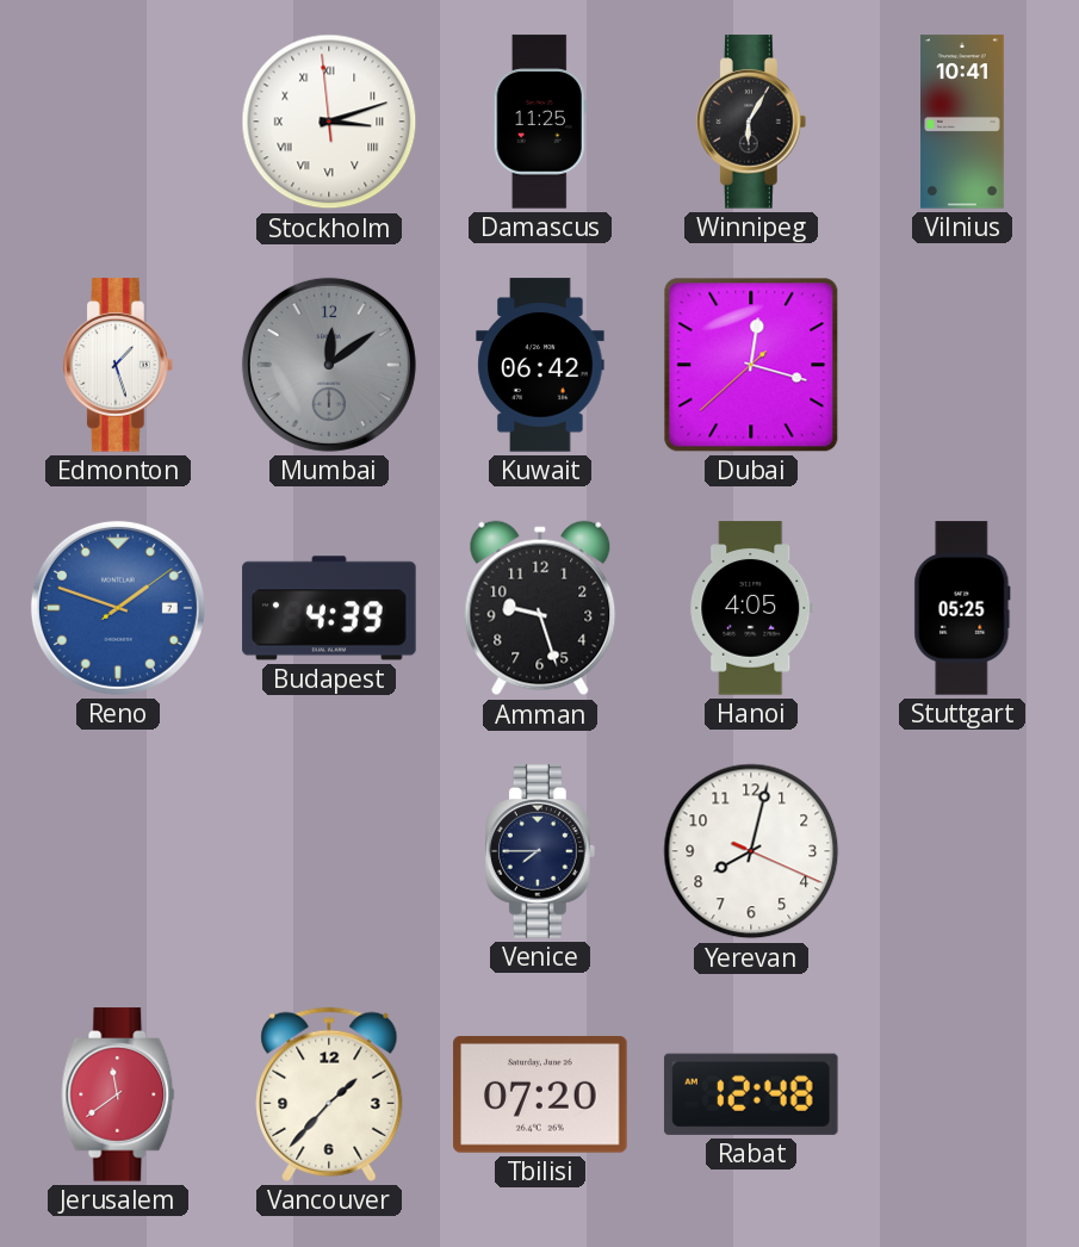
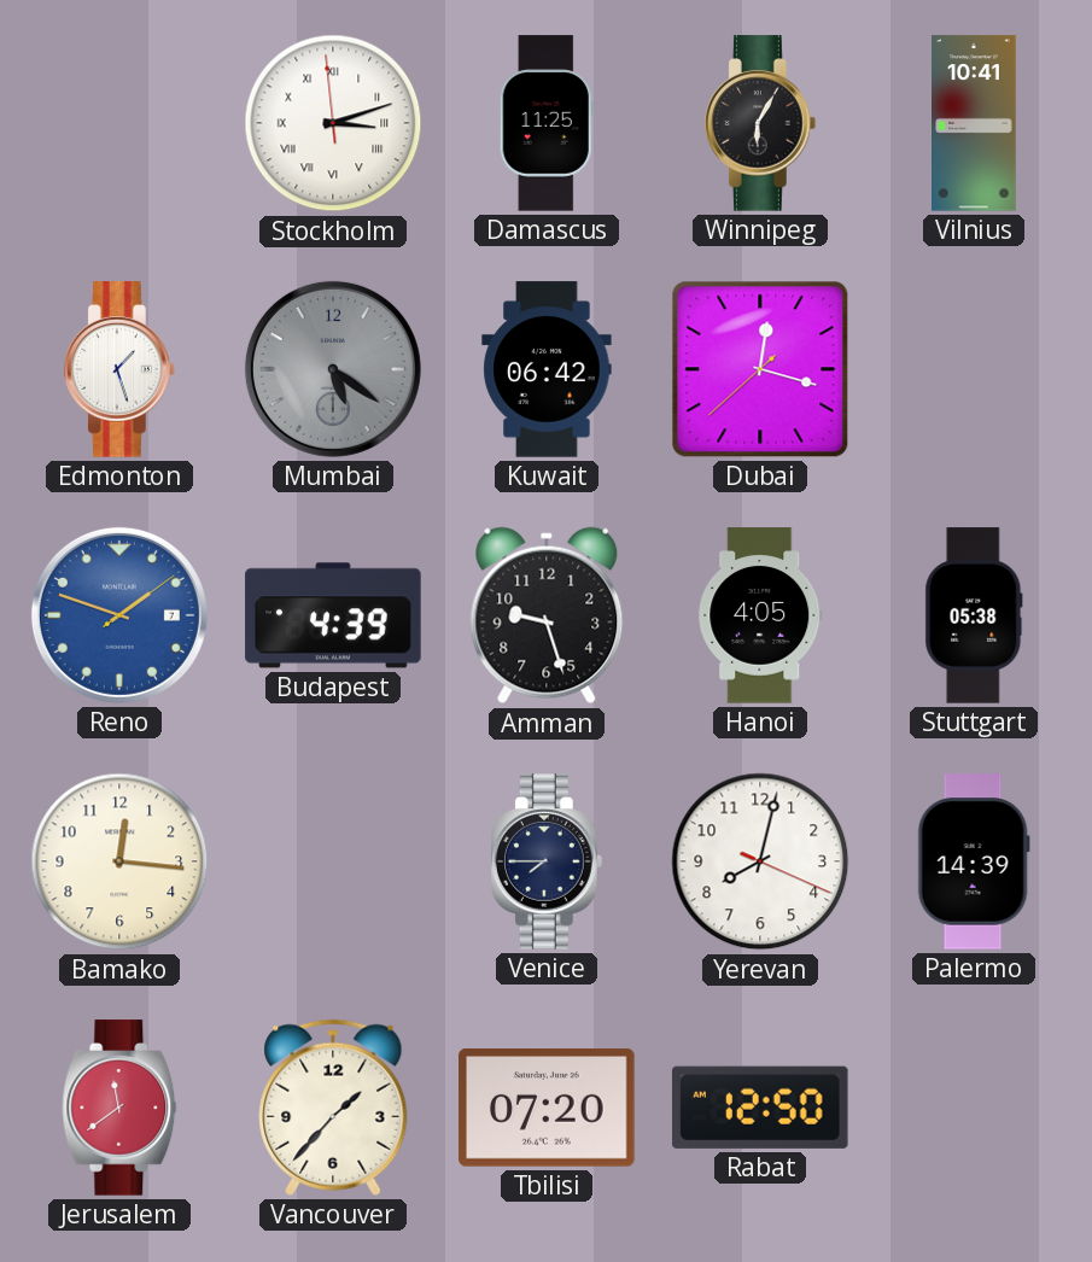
Mumbai: 12:09 -> 5:21 (333, 369)
Stuttgart: 05:25 -> 05:38 (974, 615)
Bamako: none -> 12:16 (119, 861)
Palermo: none -> 14:39 (974, 861)
Rabat: 12:48 -> 12:50 (760, 1108)
